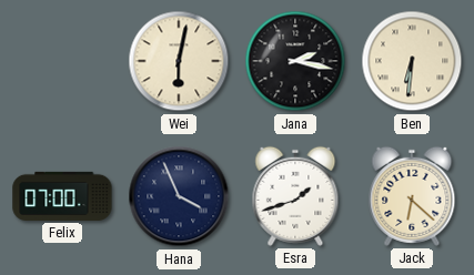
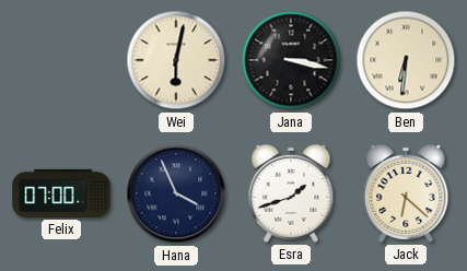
Jana: 2:17 -> 3:17 (291, 60)
